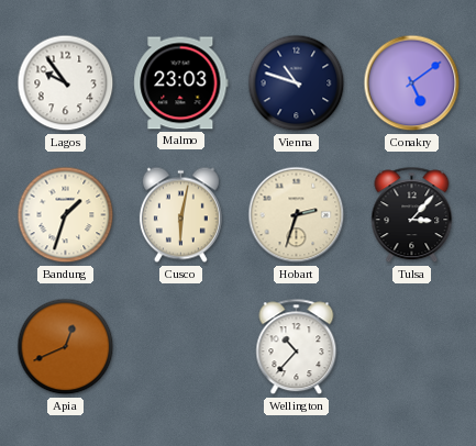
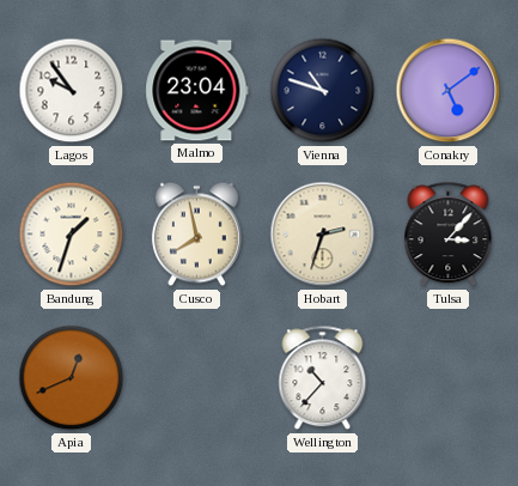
Malmo: 23:03 -> 23:04 (197, 91)
Cusco: 6:02 -> 7:58 (196, 235)
